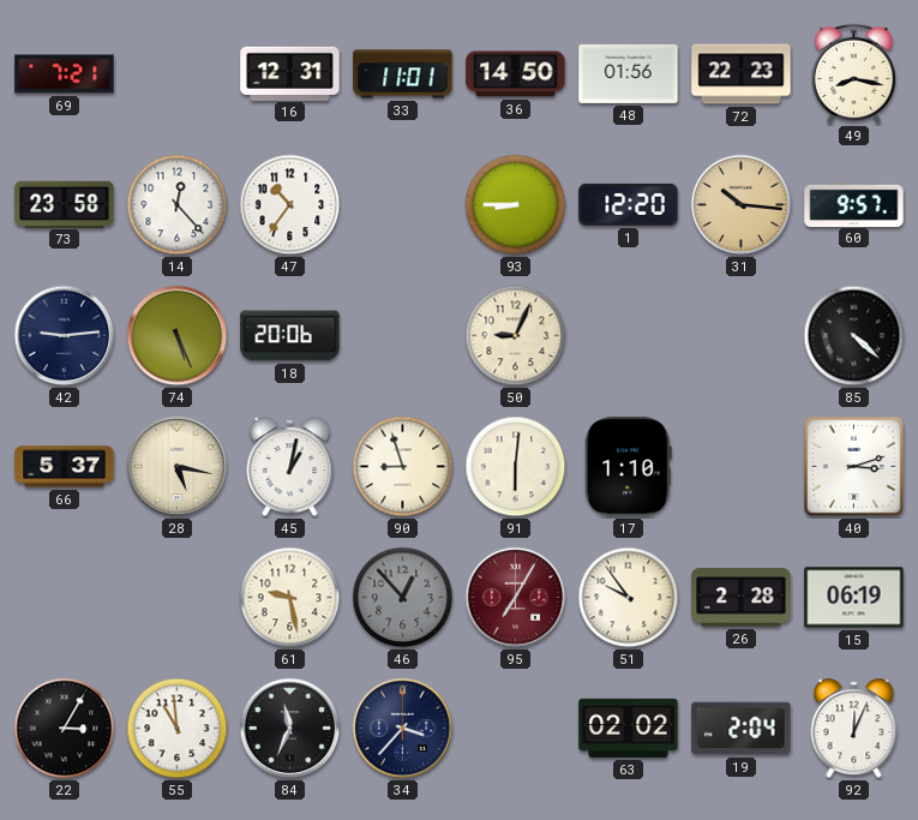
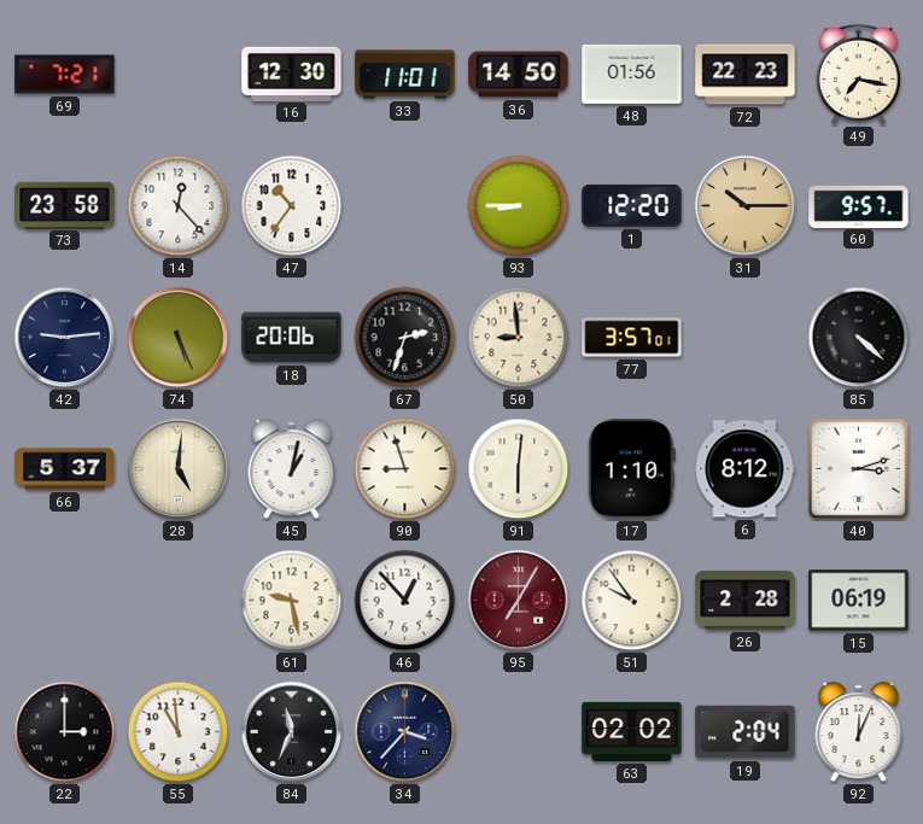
16: 12:31 -> 12:30 (292, 74)
49: 8:17 -> 7:17 (858, 74)
31: 10:16 -> 10:15 (746, 206)
67: none -> 2:33 (405, 338)
50: 9:04 -> 8:59 (519, 338)
77: none -> 3:57 (632, 338)
28: 5:17 -> 5:01 (179, 469)
6: none -> 8:12 (746, 469)
46 dial: grey -> white (405, 601)
22: 3:05 -> 3:00 (65, 732)
